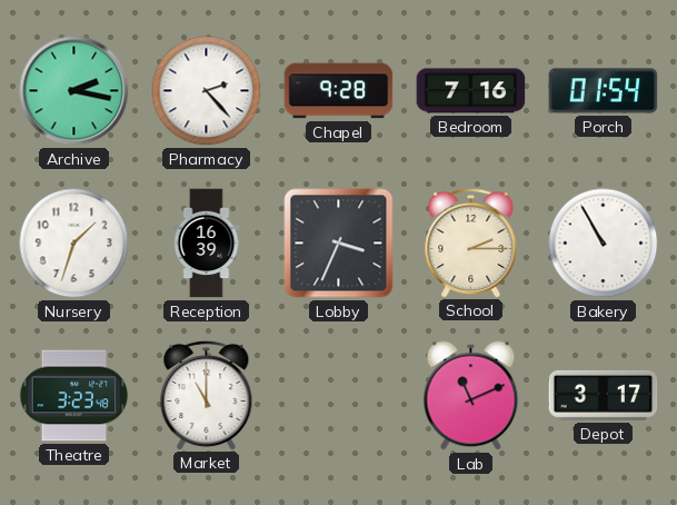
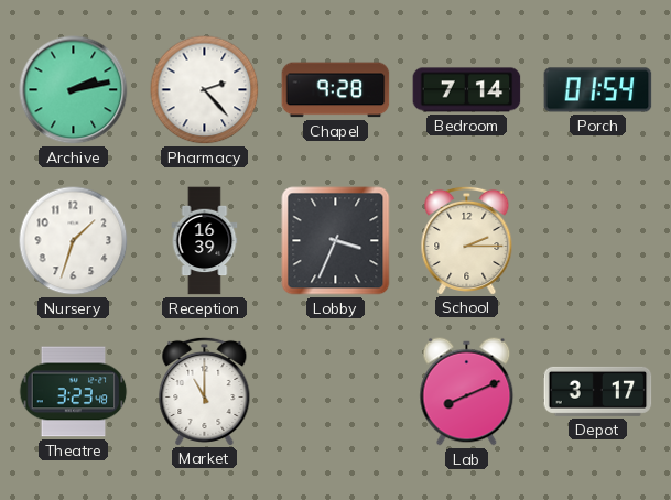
Archive: 2:17 -> 2:13 (74, 90)
Bedroom: 7:16 -> 7:14 (467, 90)
Bakery: 10:55 -> none (604, 244)
Lab: 11:11 -> 8:11 (467, 392)
